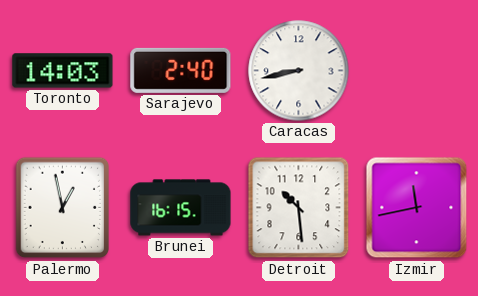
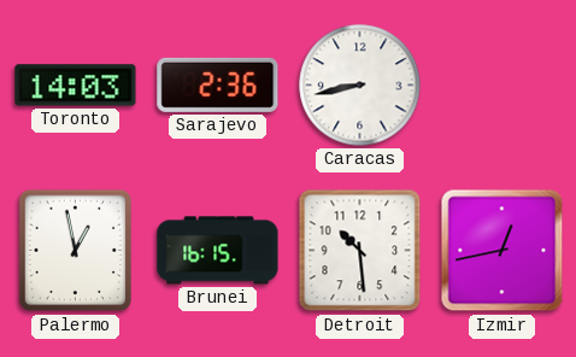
Sarajevo: 2:40 -> 2:36 (218, 84)
Izmir: 11:43 -> 12:43 (502, 251)
